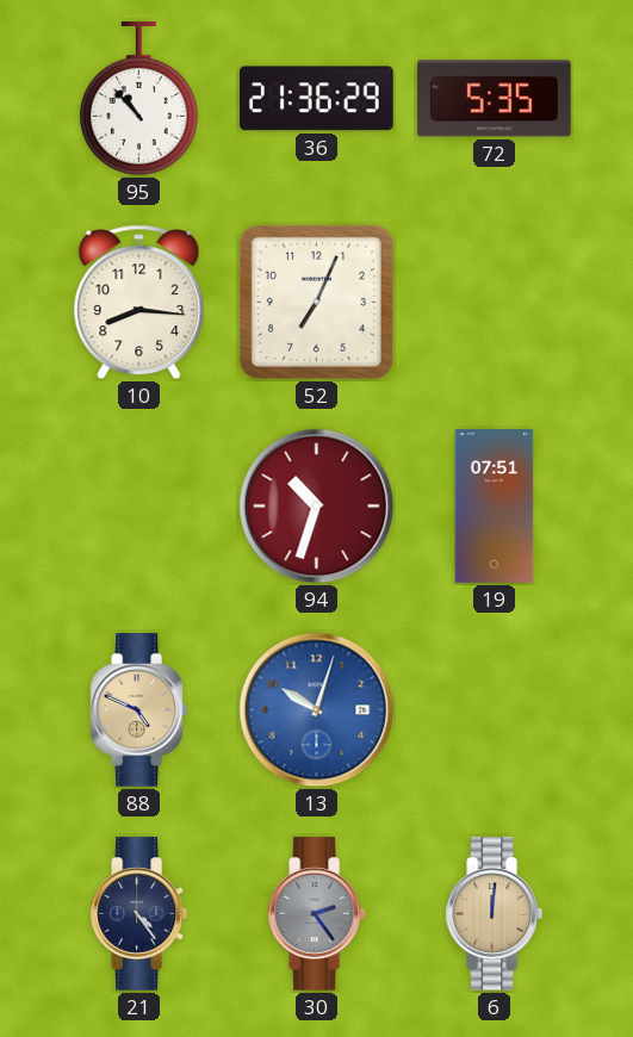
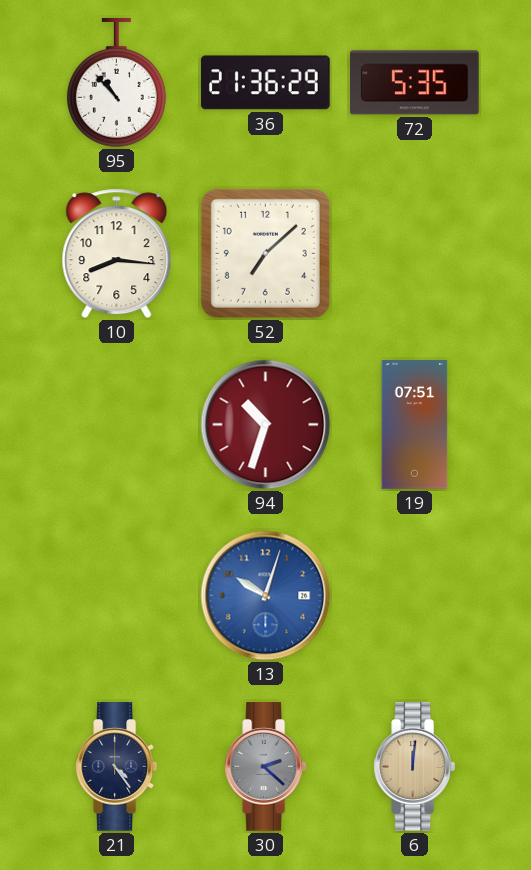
52: 7:04 -> 7:08 (265, 253)
88: 4:49 -> none (138, 710)
30: 2:24 -> 2:22 (265, 767)
